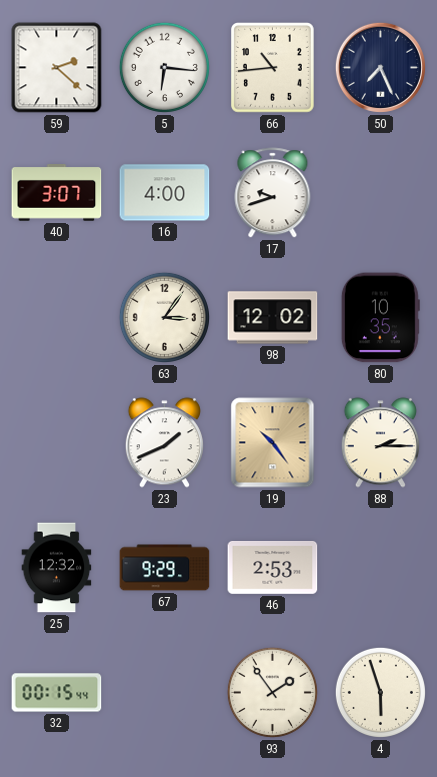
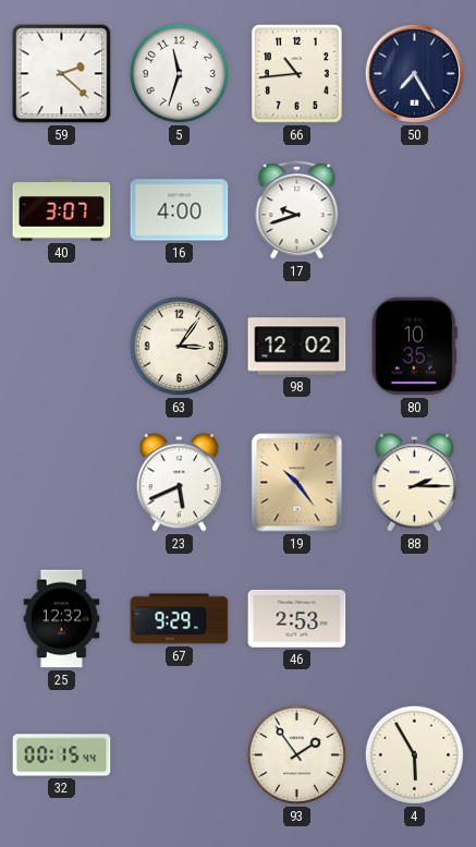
5: 6:16 -> 11:33 (179, 73)
50: 7:26 -> 7:25 (414, 73)
23: 1:41 -> 5:41 (179, 483)
4: 5:57 -> 5:55 (414, 754)
